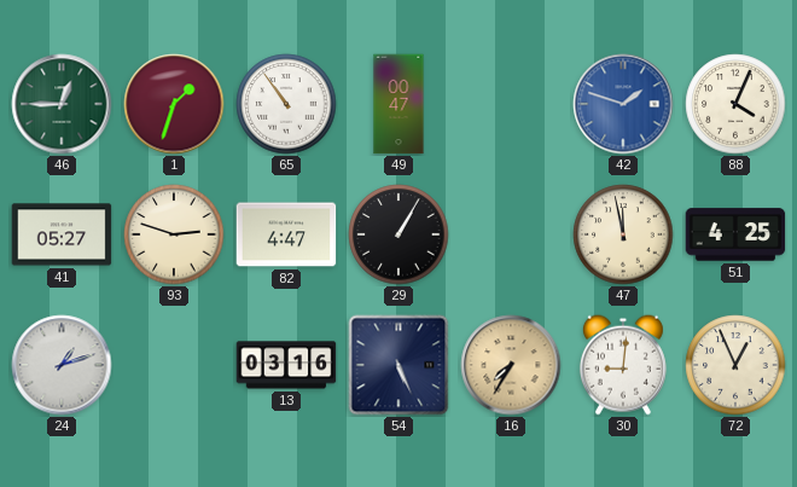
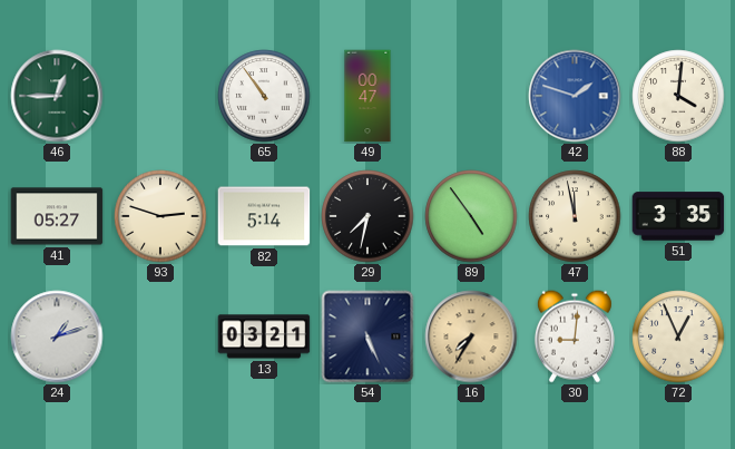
1: 1:33 -> none (174, 104)
88: 4:04 -> 4:01 (678, 96)
82: 4:47 -> 5:14 (264, 216)
29: 1:05 -> 7:32 (367, 216)
89: none -> 4:54 (471, 216)
51: 4:25 -> 3:35 (678, 216)
13: 03:16 -> 03:21 (264, 336)
